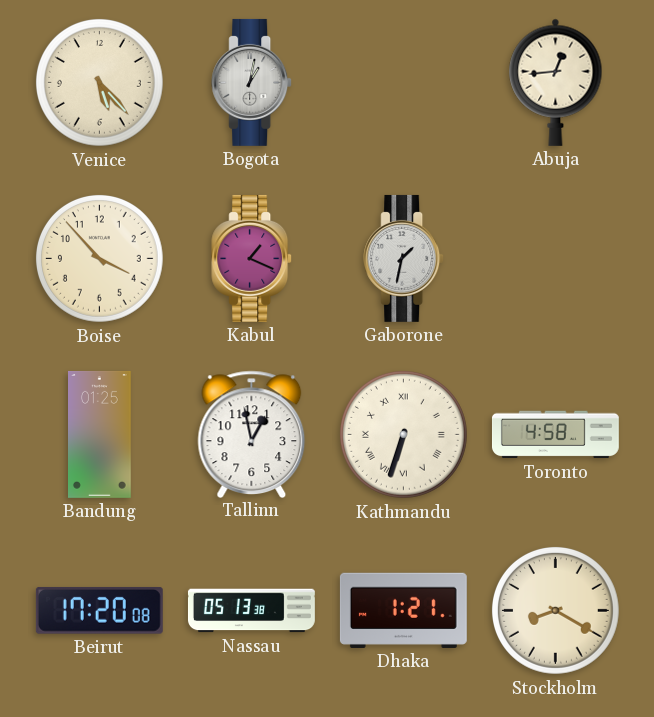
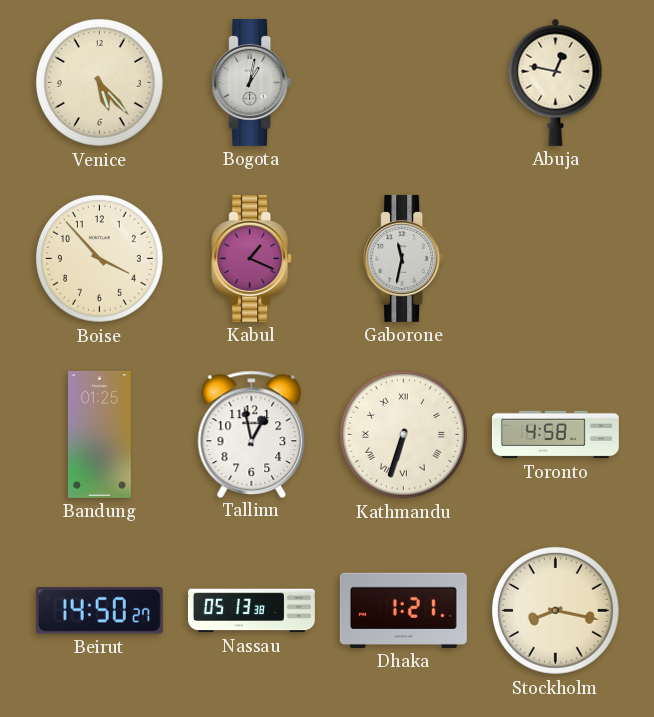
Abuja: 12:44 -> 12:47 (556, 82)
Gaborone: 1:32 -> 11:32 (404, 258)
Beirut: 17:20 -> 14:50 (99, 610)
Stockholm: 8:20 -> 8:17 (555, 610)
